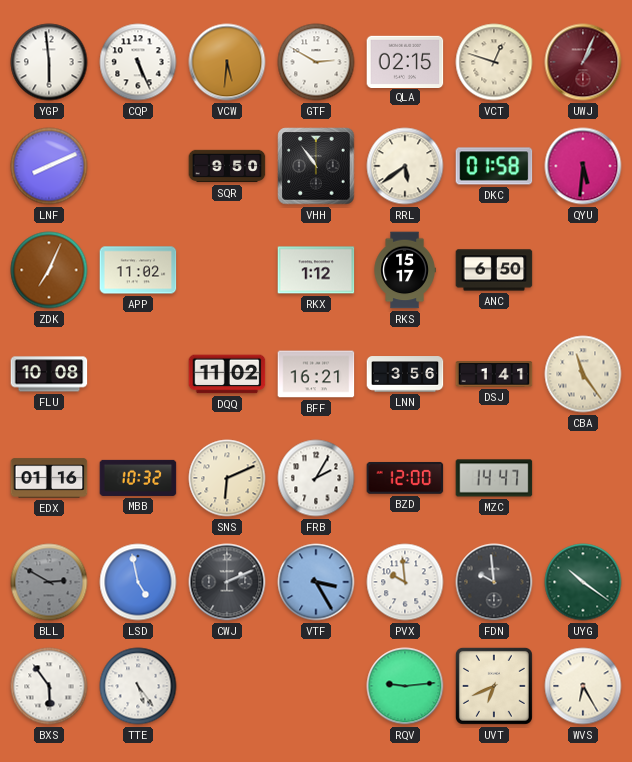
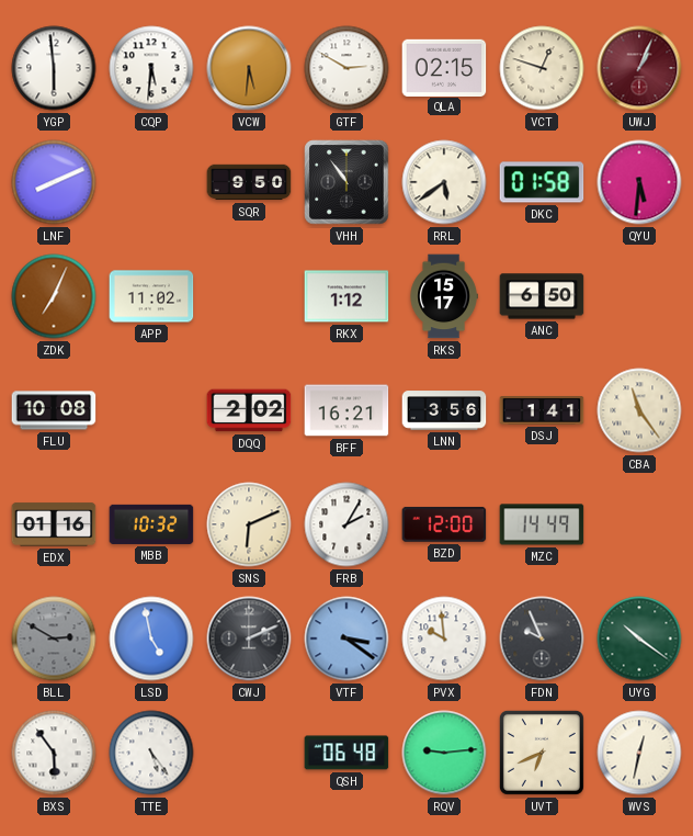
CQP: 5:26 -> 5:31 (151, 68)
DQQ: 11:02 -> 2:02 (249, 410)
MZC: 14:47 -> 14:49 (542, 524)
VTF: 3:25 -> 3:21 (346, 639)
FDN: 9:59 -> 9:56 (542, 639)
QSH: none -> 06:48 (346, 753)
WVS: 6:25 -> 12:32 (639, 753)
